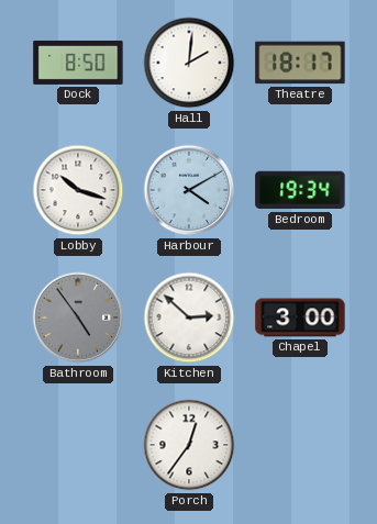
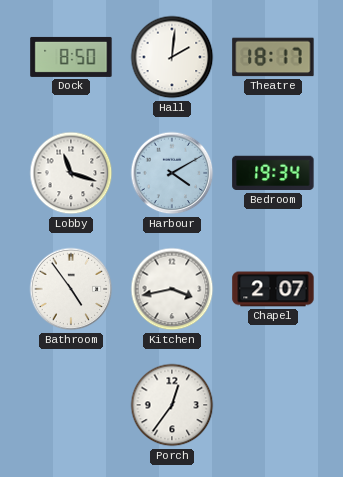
Lobby: 10:18 -> 11:18 (71, 173)
Bathroom dial: grey -> white (71, 289)
Kitchen: 2:52 -> 3:43 (172, 289)
Chapel: 3:00 -> 2:07 (273, 289)
